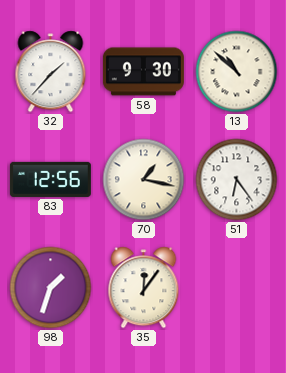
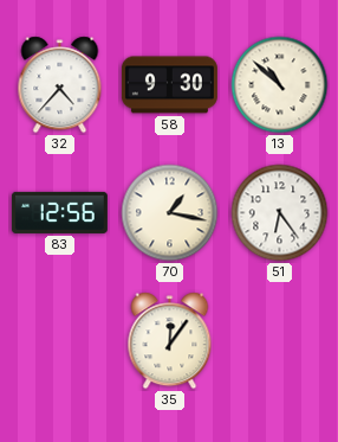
32: 1:37 -> 4:37 (60, 85)
98: 1:33 -> none (51, 288)
